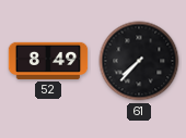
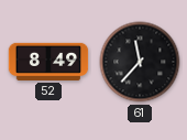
61: 7:37 -> 11:37 (140, 62)
